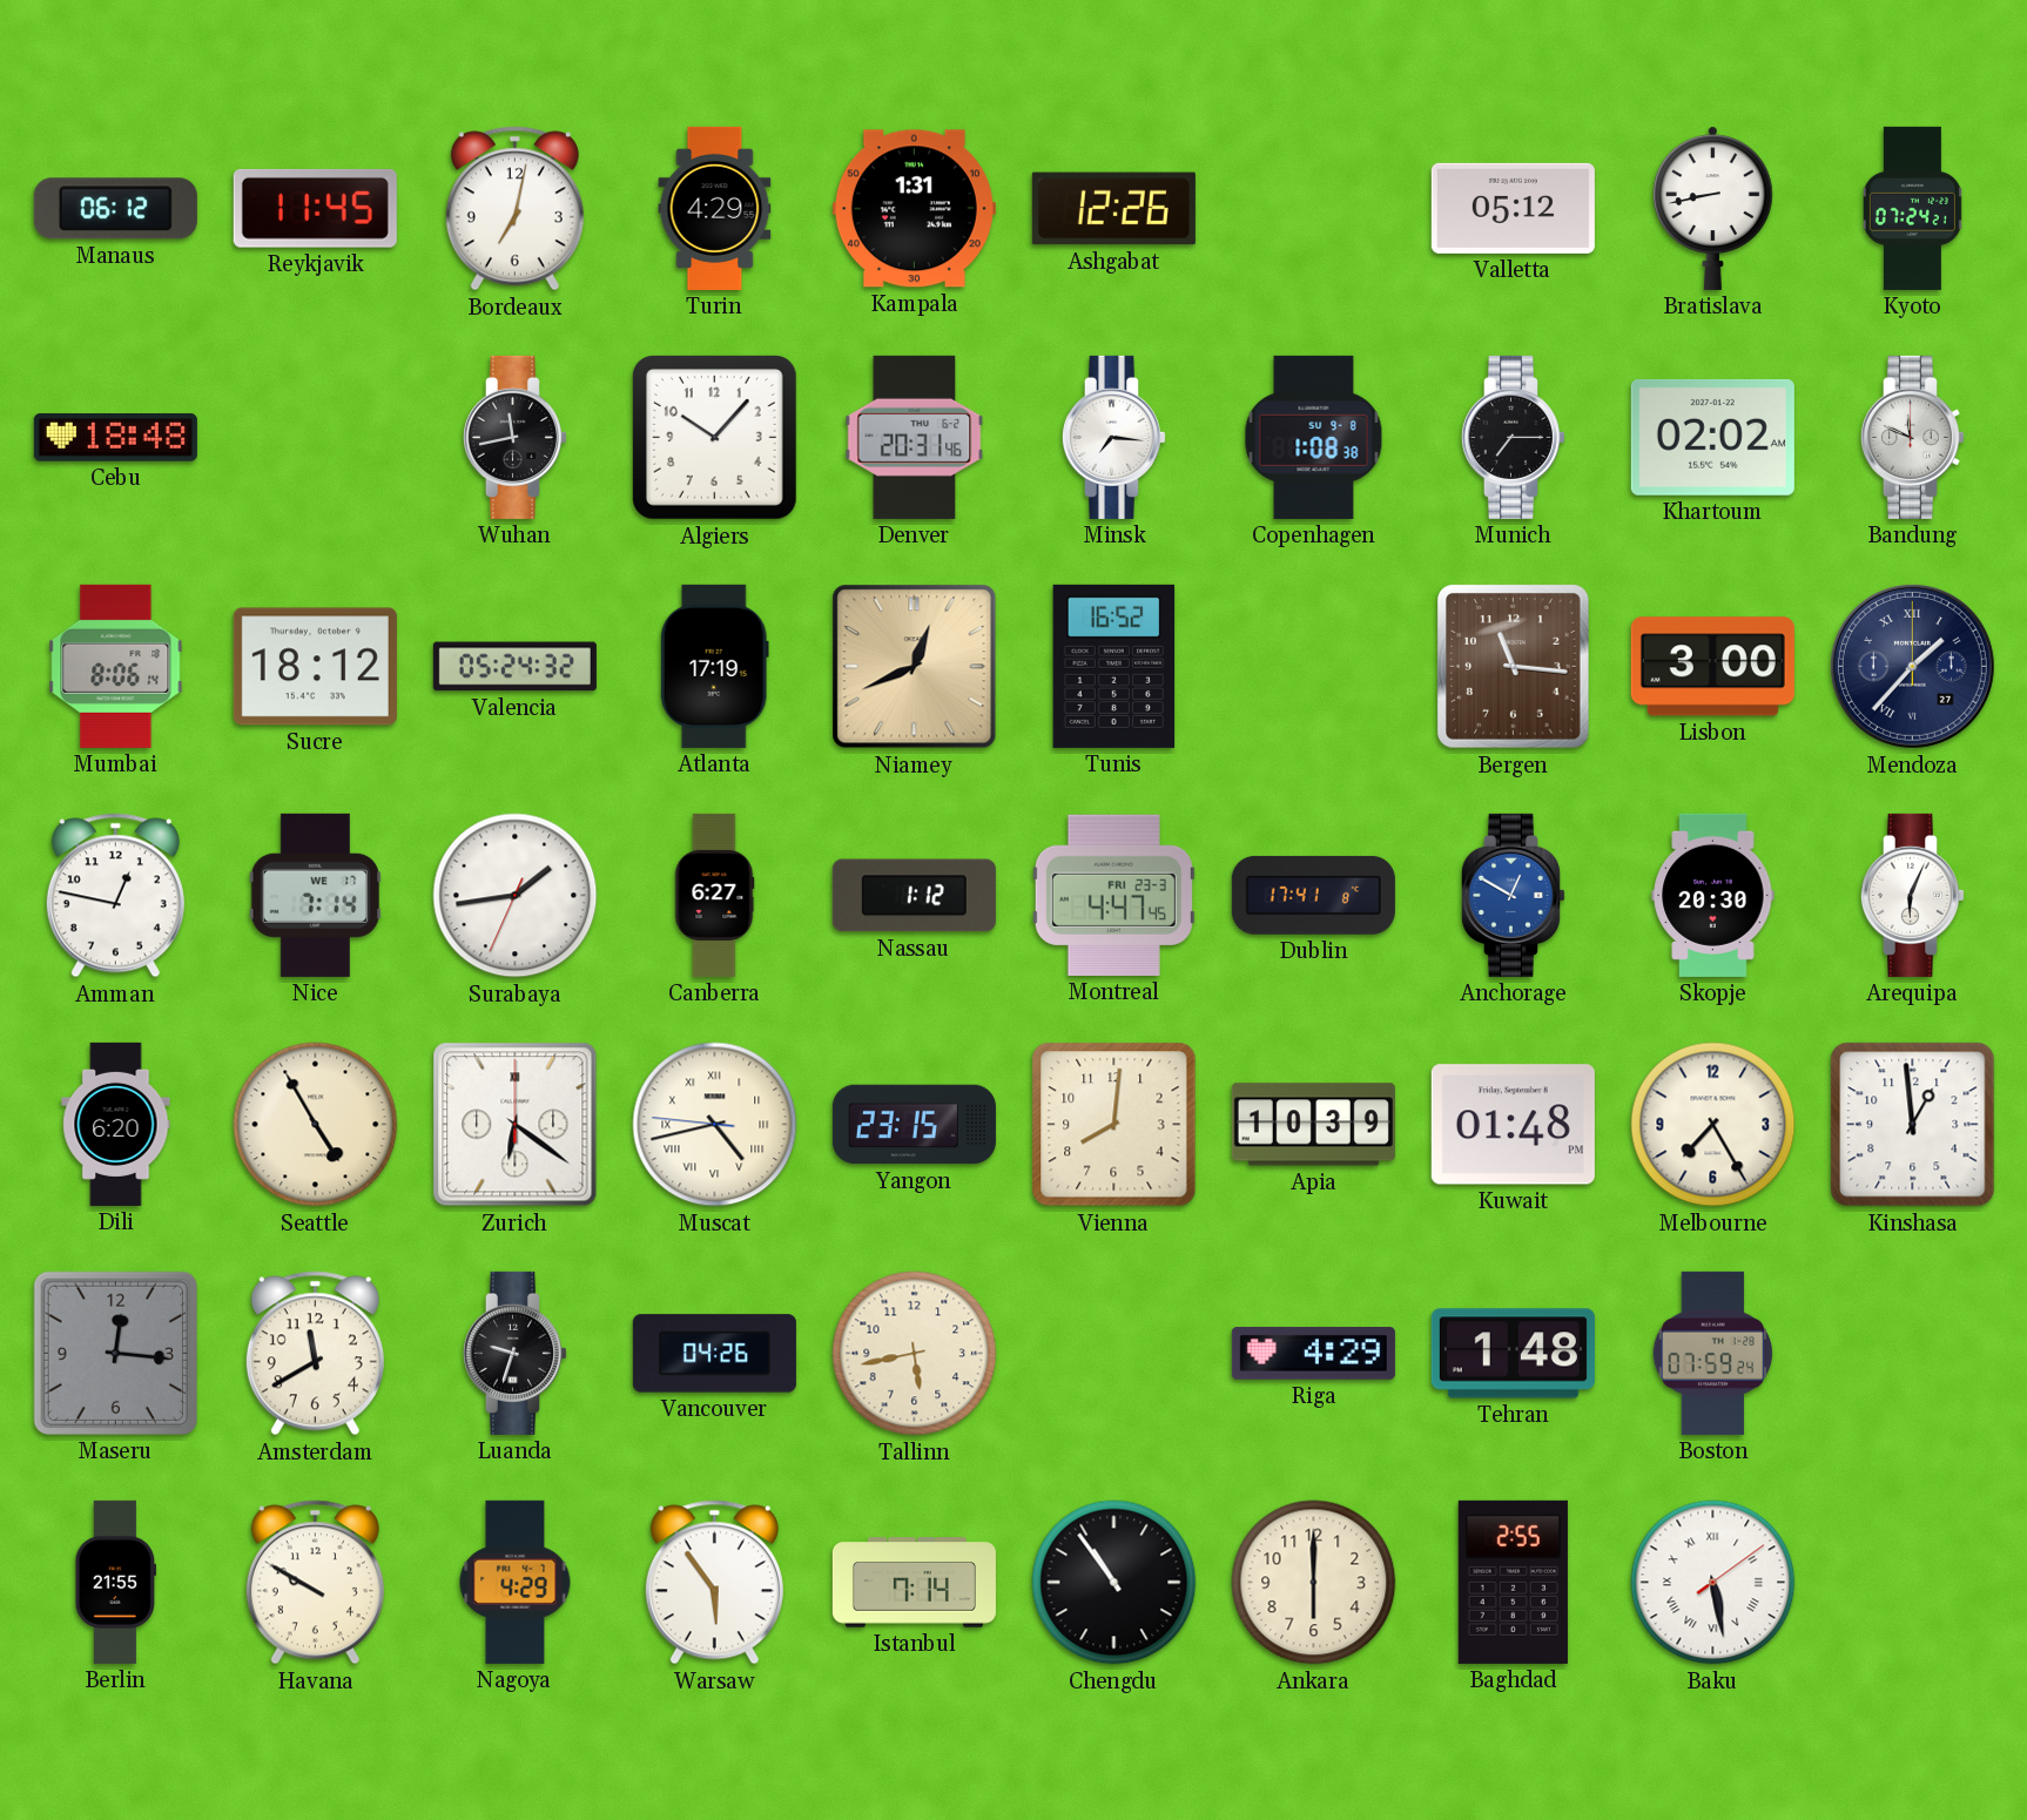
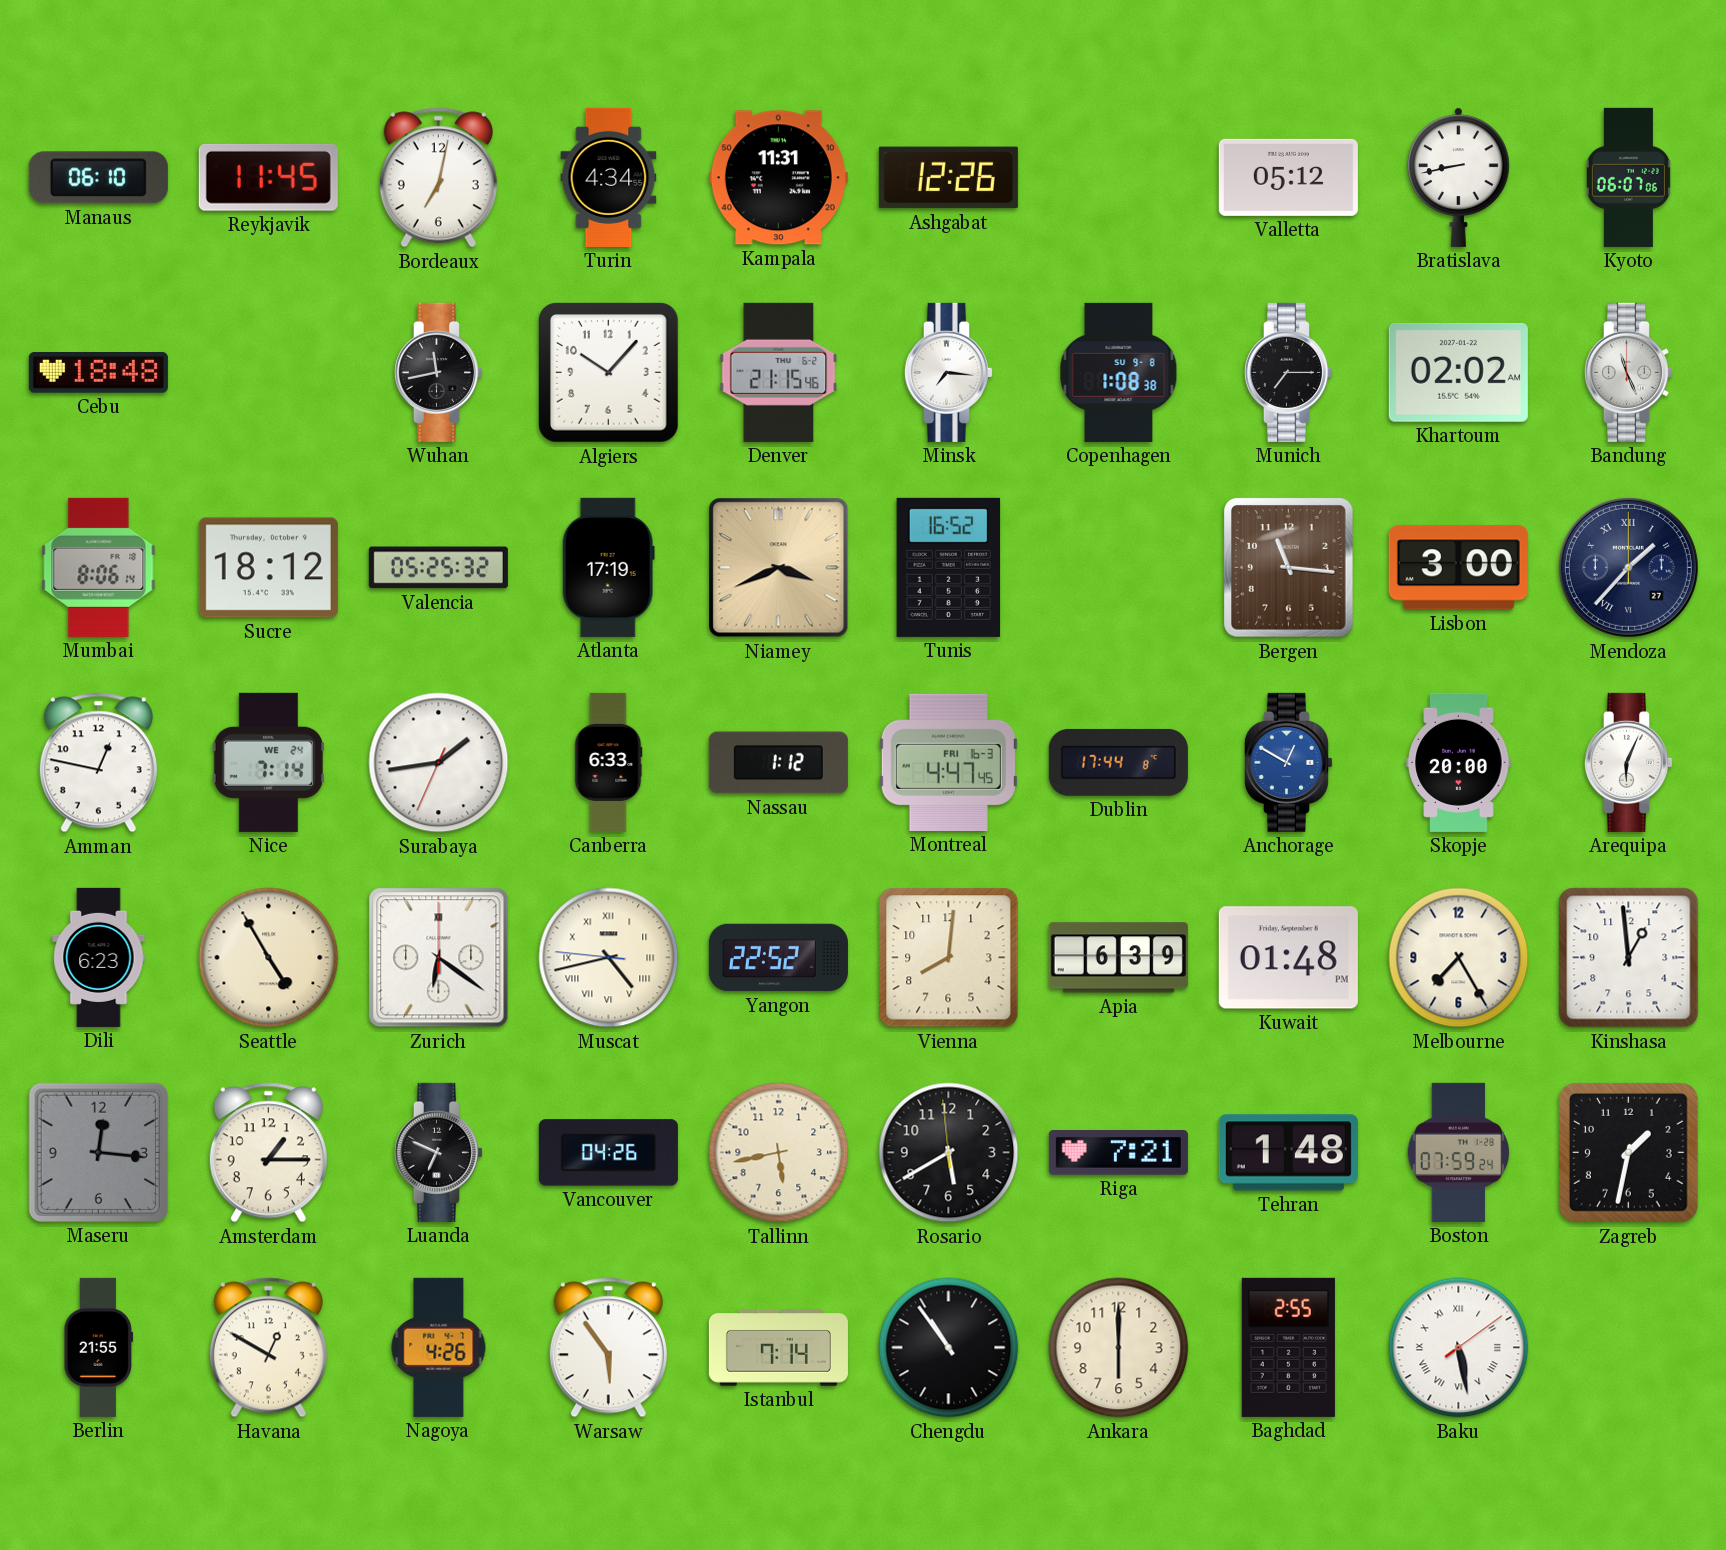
Manaus: 06:12 -> 06:10 (98, 178)
Turin: 4:29 -> 4:34 (609, 177)
Kampala: 1:31 -> 11:31 (778, 178)
Kyoto: 07:24 -> 06:07 (1628, 177)
Denver: 20:31 -> 21:15 (779, 372)
Bandung: 11:49 -> 11:26 (1628, 372)
Valencia: 05:24 -> 05:25 (438, 568)
Niamey: 12:41 -> 3:41 (779, 568)
Nice date: WE 17 -> WE 24 (268, 762)
Canberra: 6:27 -> 6:33 (608, 762)
Montreal date: FRI 23-3 -> FRI 16-3 (948, 762)
Dublin: 17:41 -> 17:44 (1118, 762)
Skopje: 20:30 -> 20:00 (1459, 762)
Dili: 6:20 -> 6:23 (99, 957)
Yangon: 23:15 -> 22:52 (778, 958)
Apia: 10:39 -> 6:39 (1118, 958)
Amsterdam: 11:40 -> 1:15 (268, 1153)
Luanda: 9:33 -> 6:49 (438, 1152)
Rosario: none -> 5:39 (949, 1153)
Riga: 4:29 -> 7:21 (1118, 1153)
Zagreb: none -> 1:32 (1629, 1153)
Havana: 9:50 -> 12:50 (268, 1348)
Nagoya: 4:29 -> 4:26 (439, 1347)
